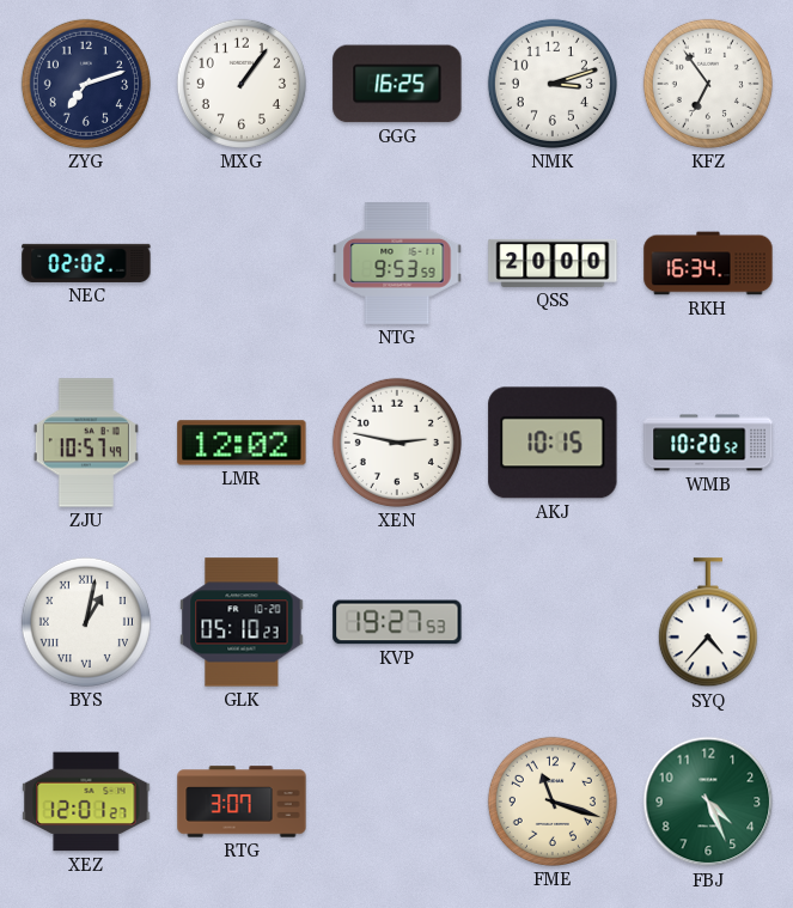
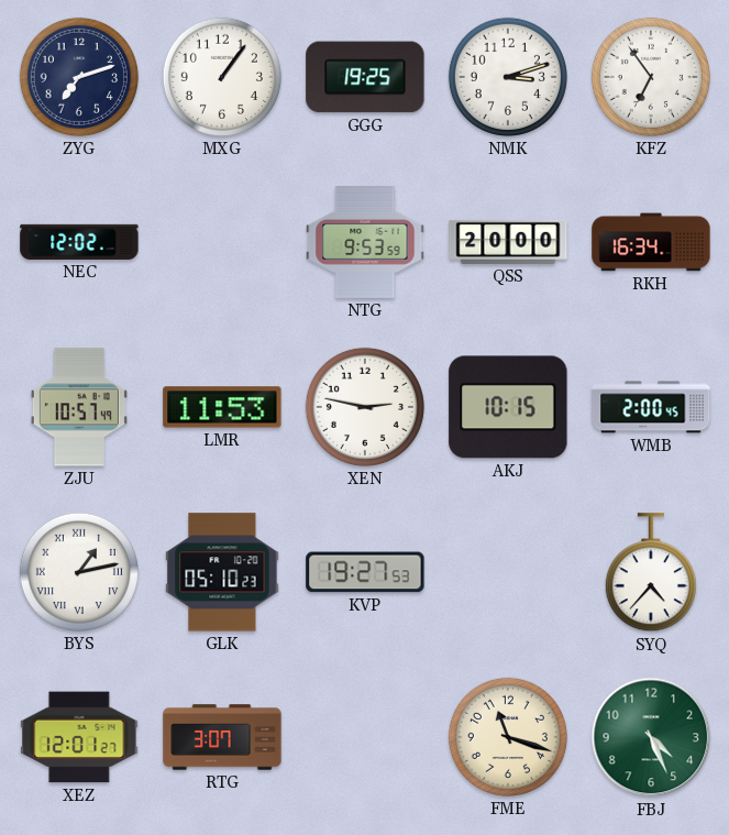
GGG: 16:25 -> 19:25 (365, 77)
NEC: 02:02 -> 12:02 (79, 242)
LMR: 12:02 -> 11:53 (222, 407)
WMB: 10:20 -> 2:00 (651, 407)
BYS: 1:02 -> 1:13 (79, 572)
